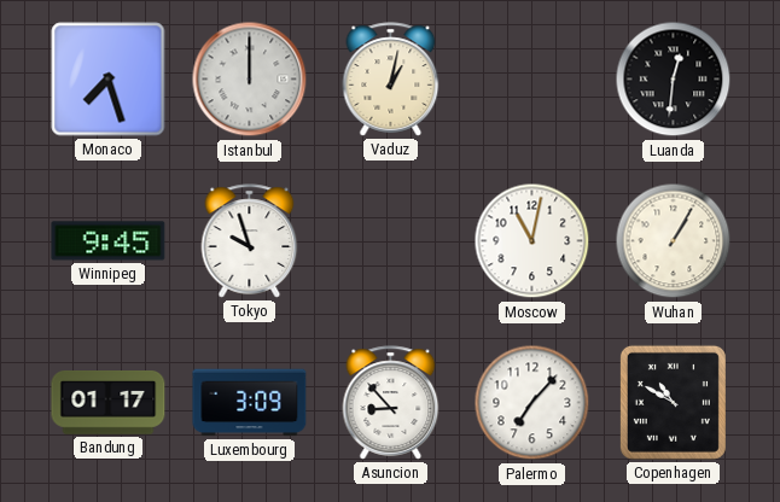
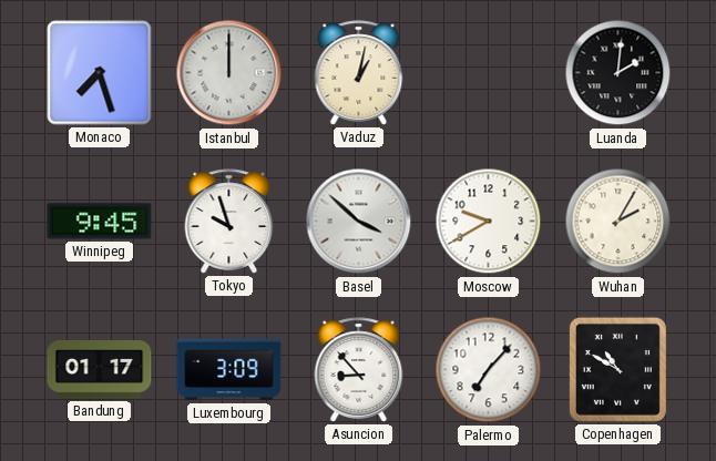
Luanda: 12:31 -> 2:01 (618, 73)
Basel: none -> 3:52 (359, 222)
Moscow: 11:02 -> 9:40 (489, 222)
Wuhan: 1:05 -> 2:05 (618, 222)
